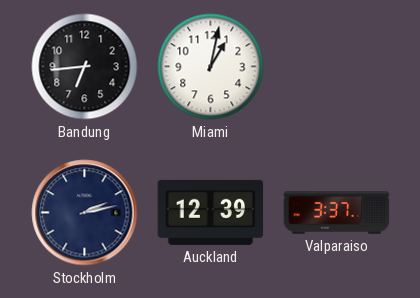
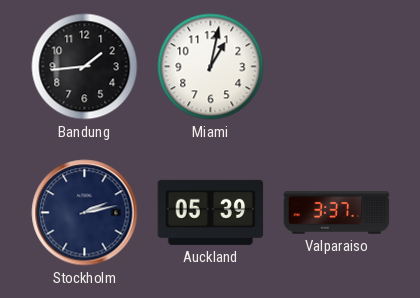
Bandung: 6:44 -> 1:44 (85, 67)
Auckland: 12:39 -> 05:39 (211, 212)
